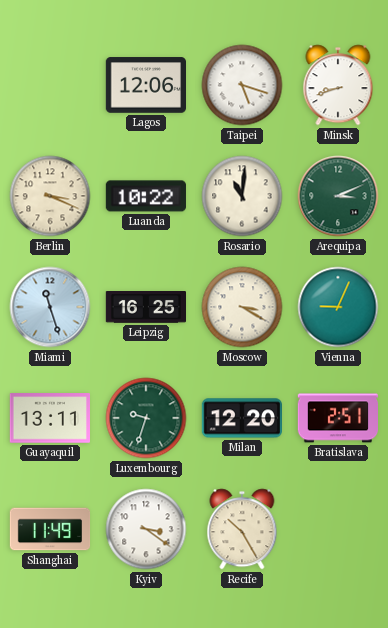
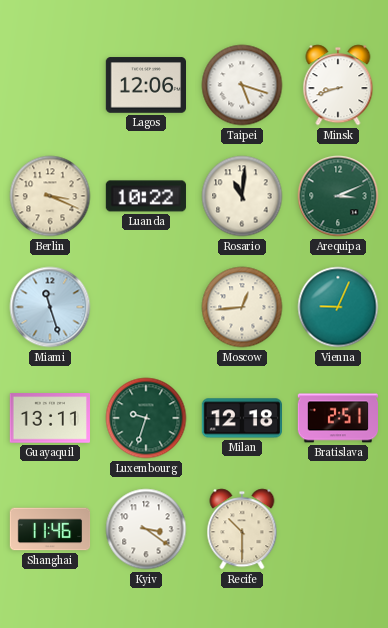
Leipzig: 16:25 -> none (145, 307)
Moscow: 3:20 -> 12:44 (242, 307)
Milan: 12:20 -> 12:18 (241, 418)
Shanghai: 11:49 -> 11:46 (50, 529)
Recife: 10:25 -> 10:30 (242, 529)
